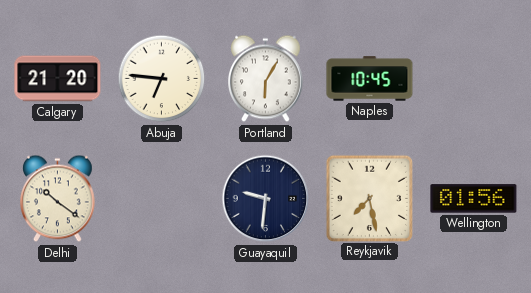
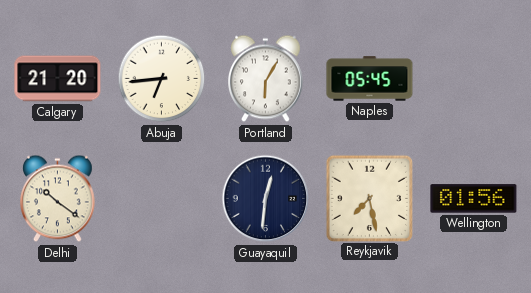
Abuja: 6:46 -> 6:44 (162, 79)
Naples: 10:45 -> 05:45 (370, 79)
Guayaquil: 9:31 -> 12:31 (266, 199)
